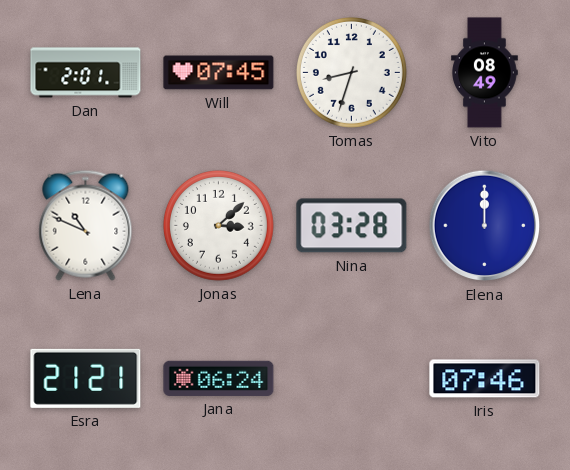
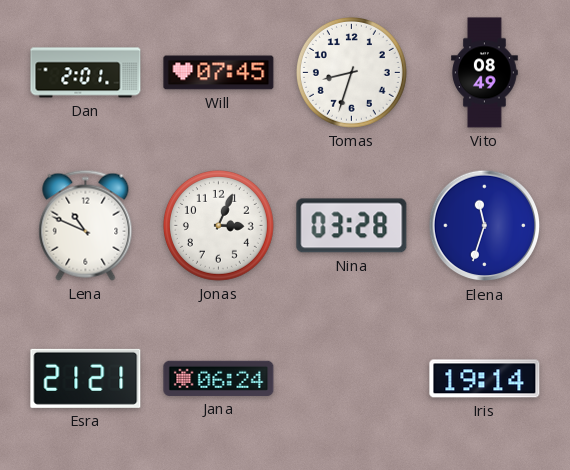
Jonas: 3:08 -> 3:04 (218, 225)
Elena: 12:00 -> 11:33 (485, 226)
Iris: 07:46 -> 19:14 (485, 379)
